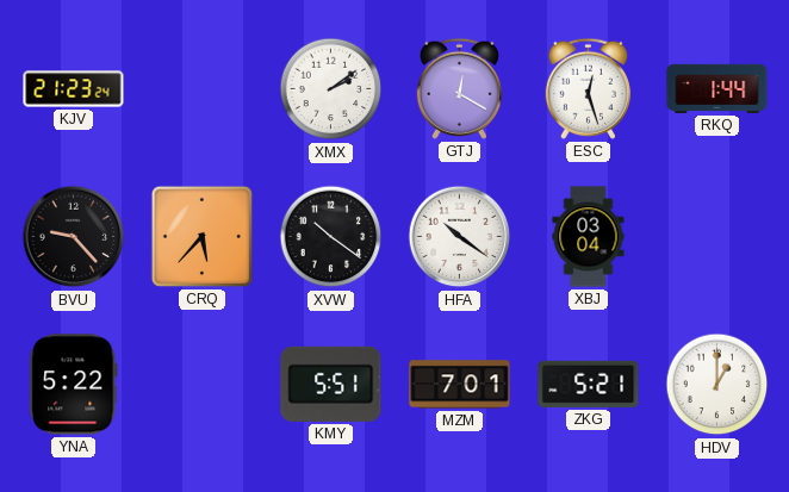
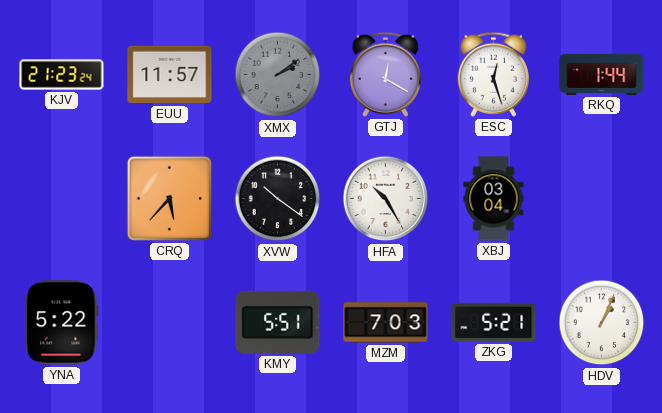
EUU: none -> 11:57 (170, 75)
XMX dial: white -> grey (278, 75)
BVU: 9:23 -> none (74, 237)
HFA: 10:21 -> 10:25 (386, 199)
MZM: 7:01 -> 7:03 (386, 323)
HDV: 1:00 -> 1:04 (602, 323)
